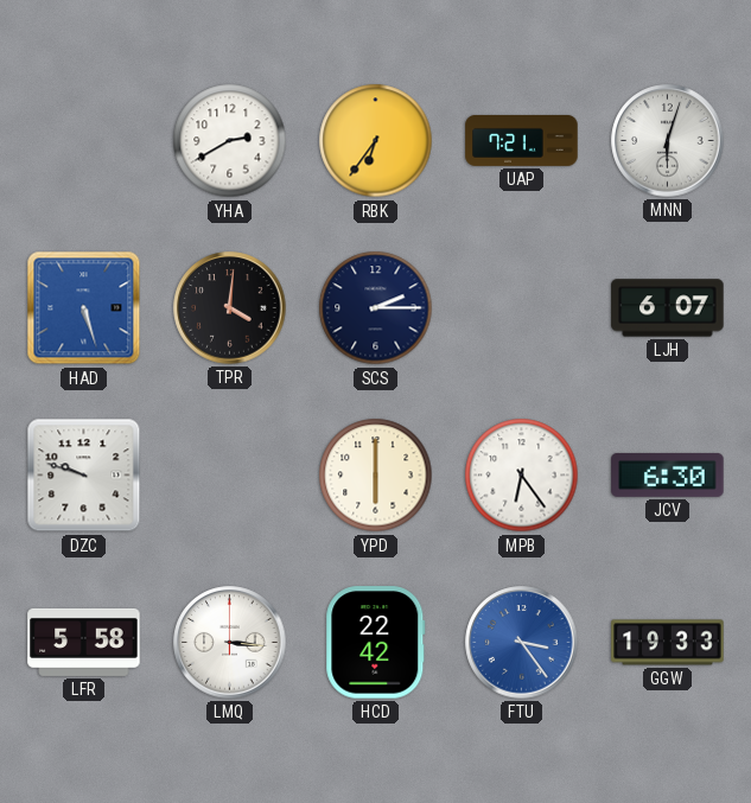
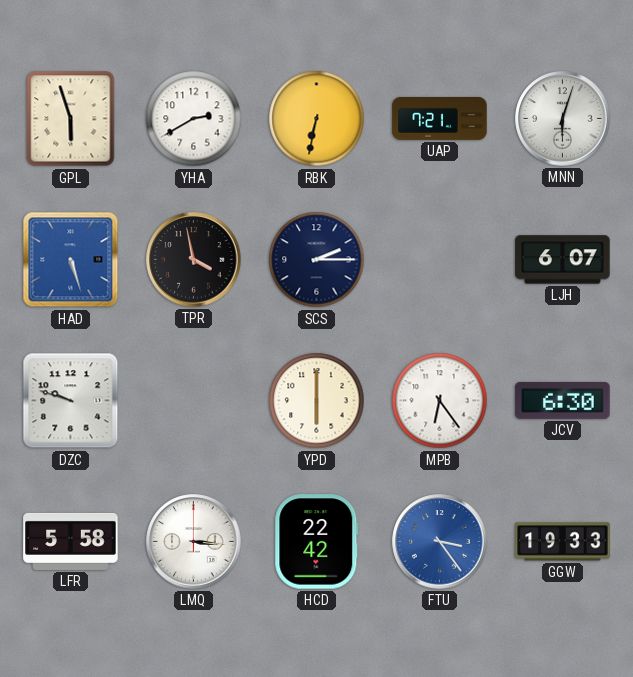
GPL: none -> 5:57 (71, 119)
RBK: 6:36 -> 6:32 (317, 119)
TPR: 4:01 -> 3:58 (194, 260)
